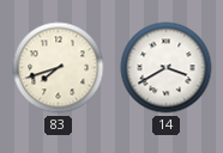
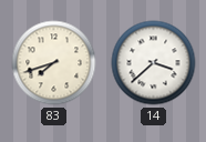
14: 3:40 -> 3:38 (154, 63)
